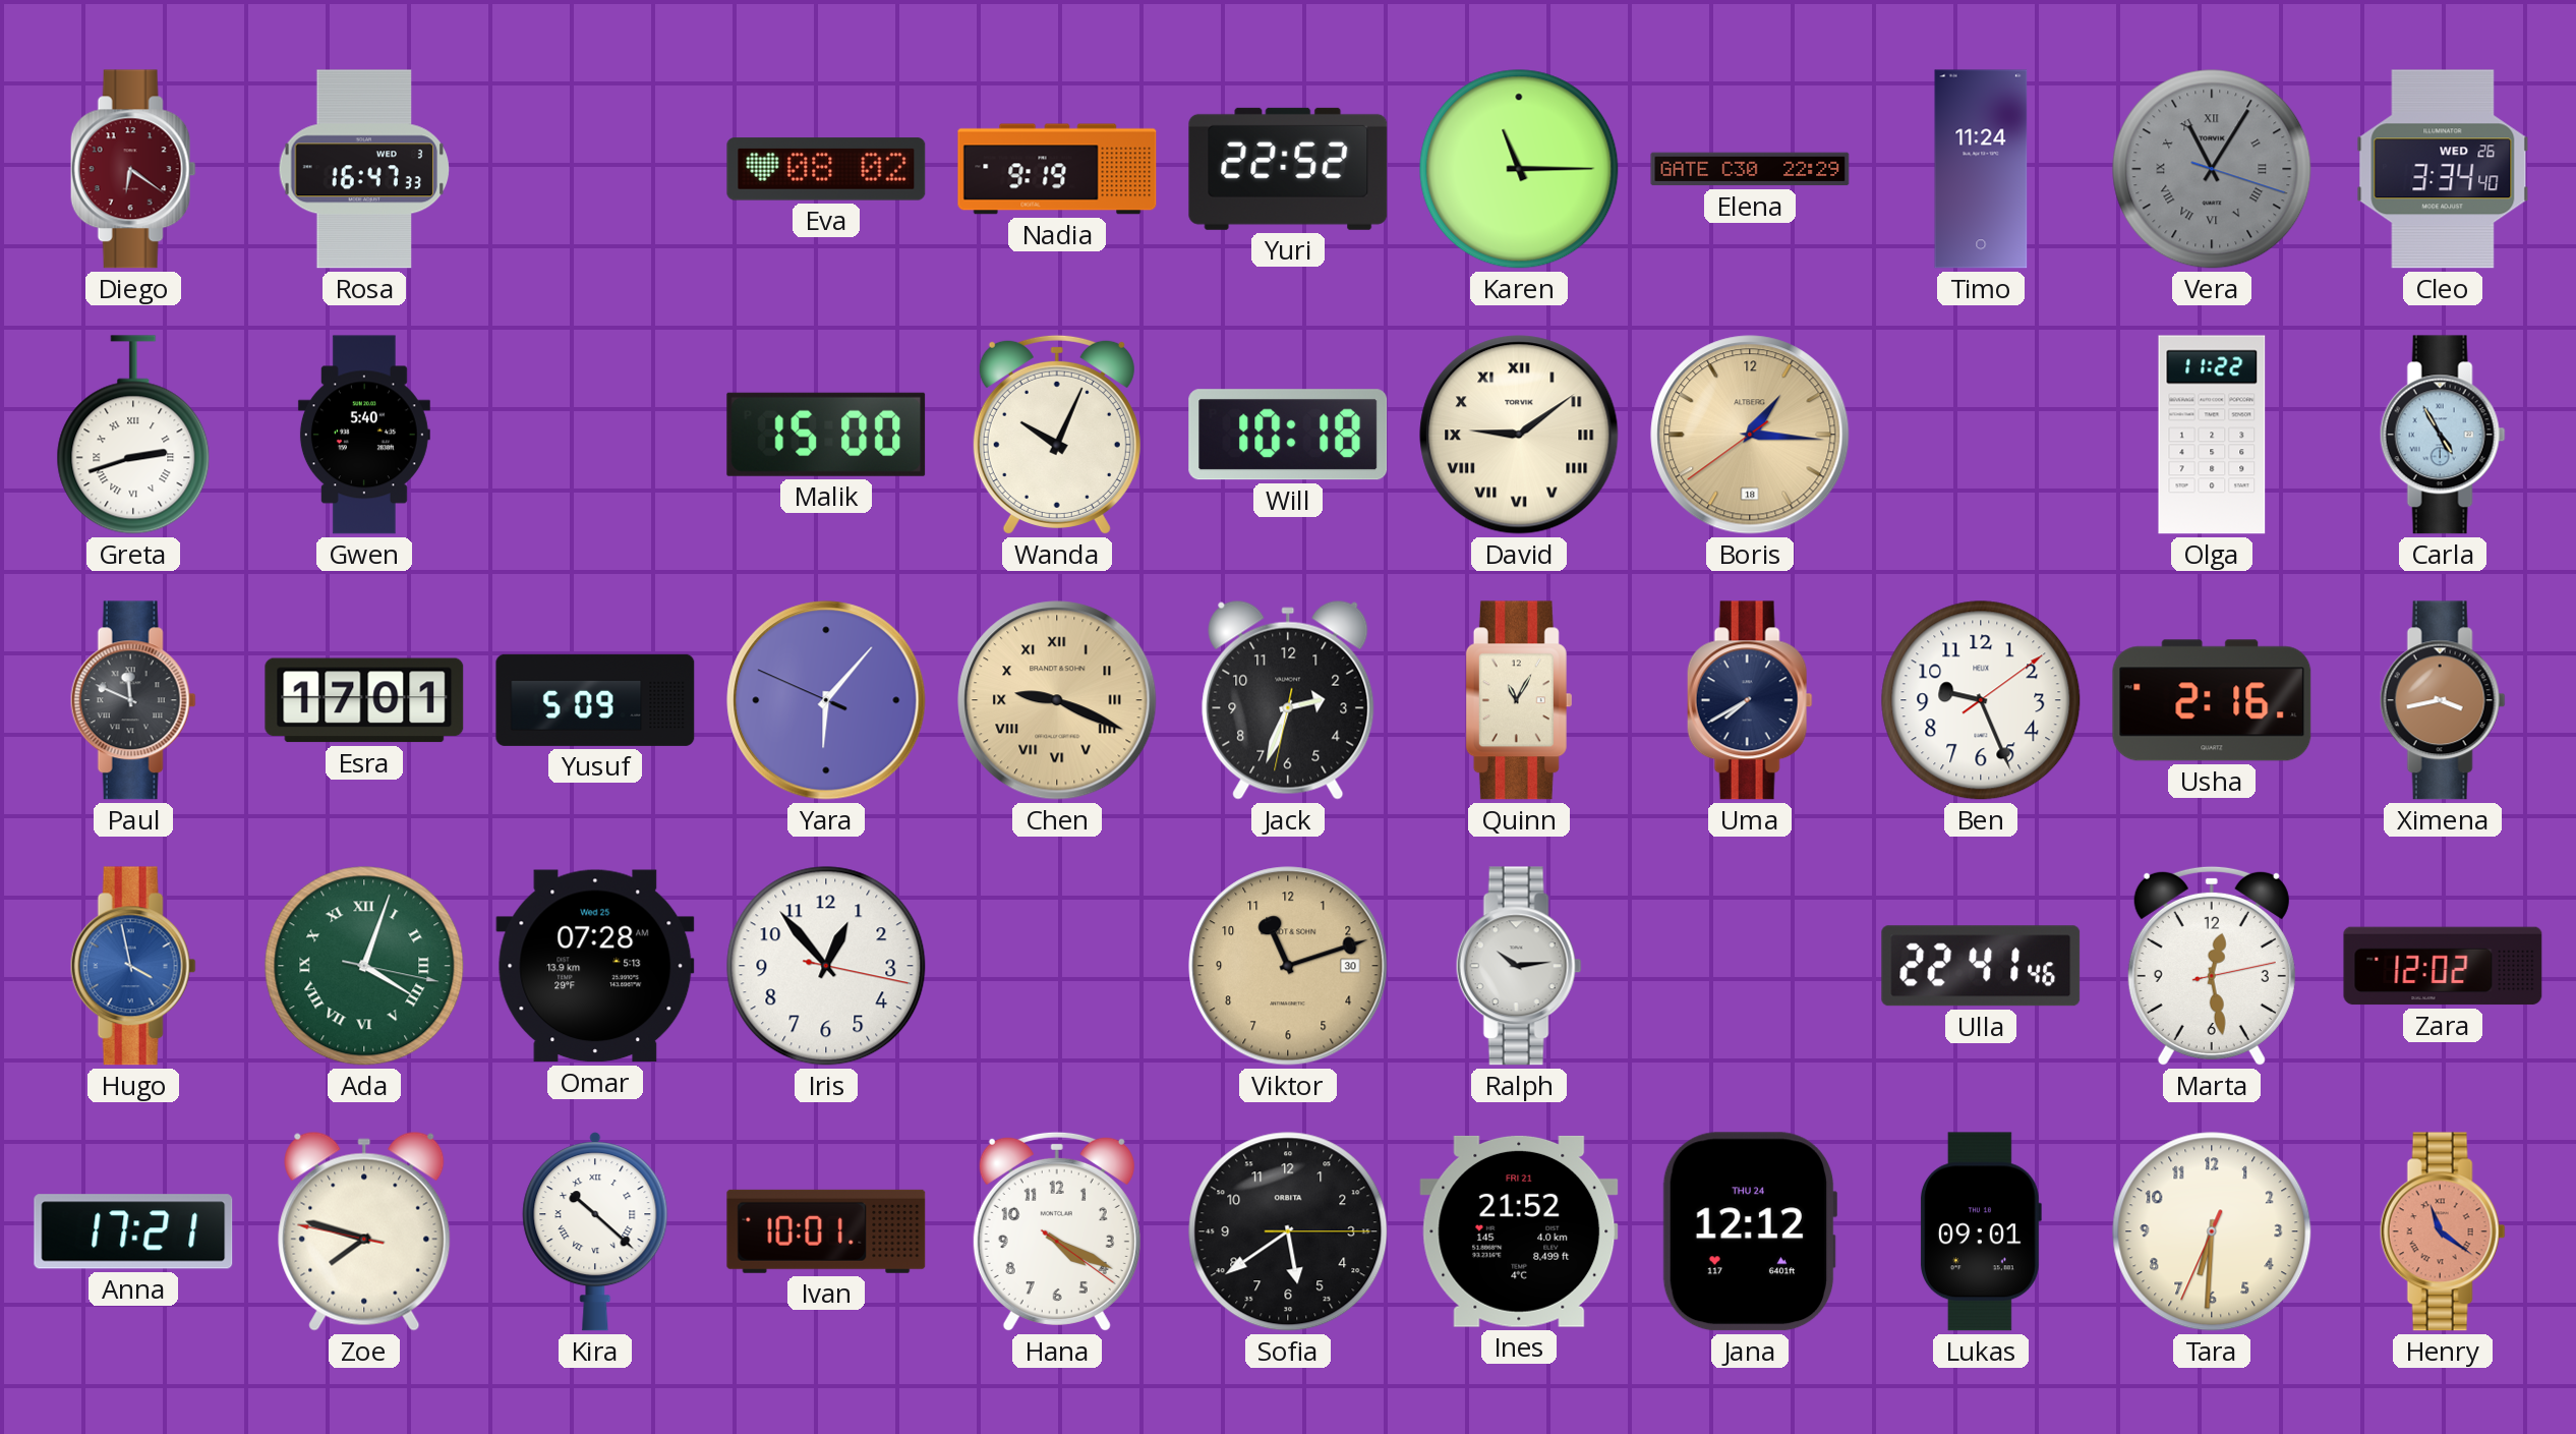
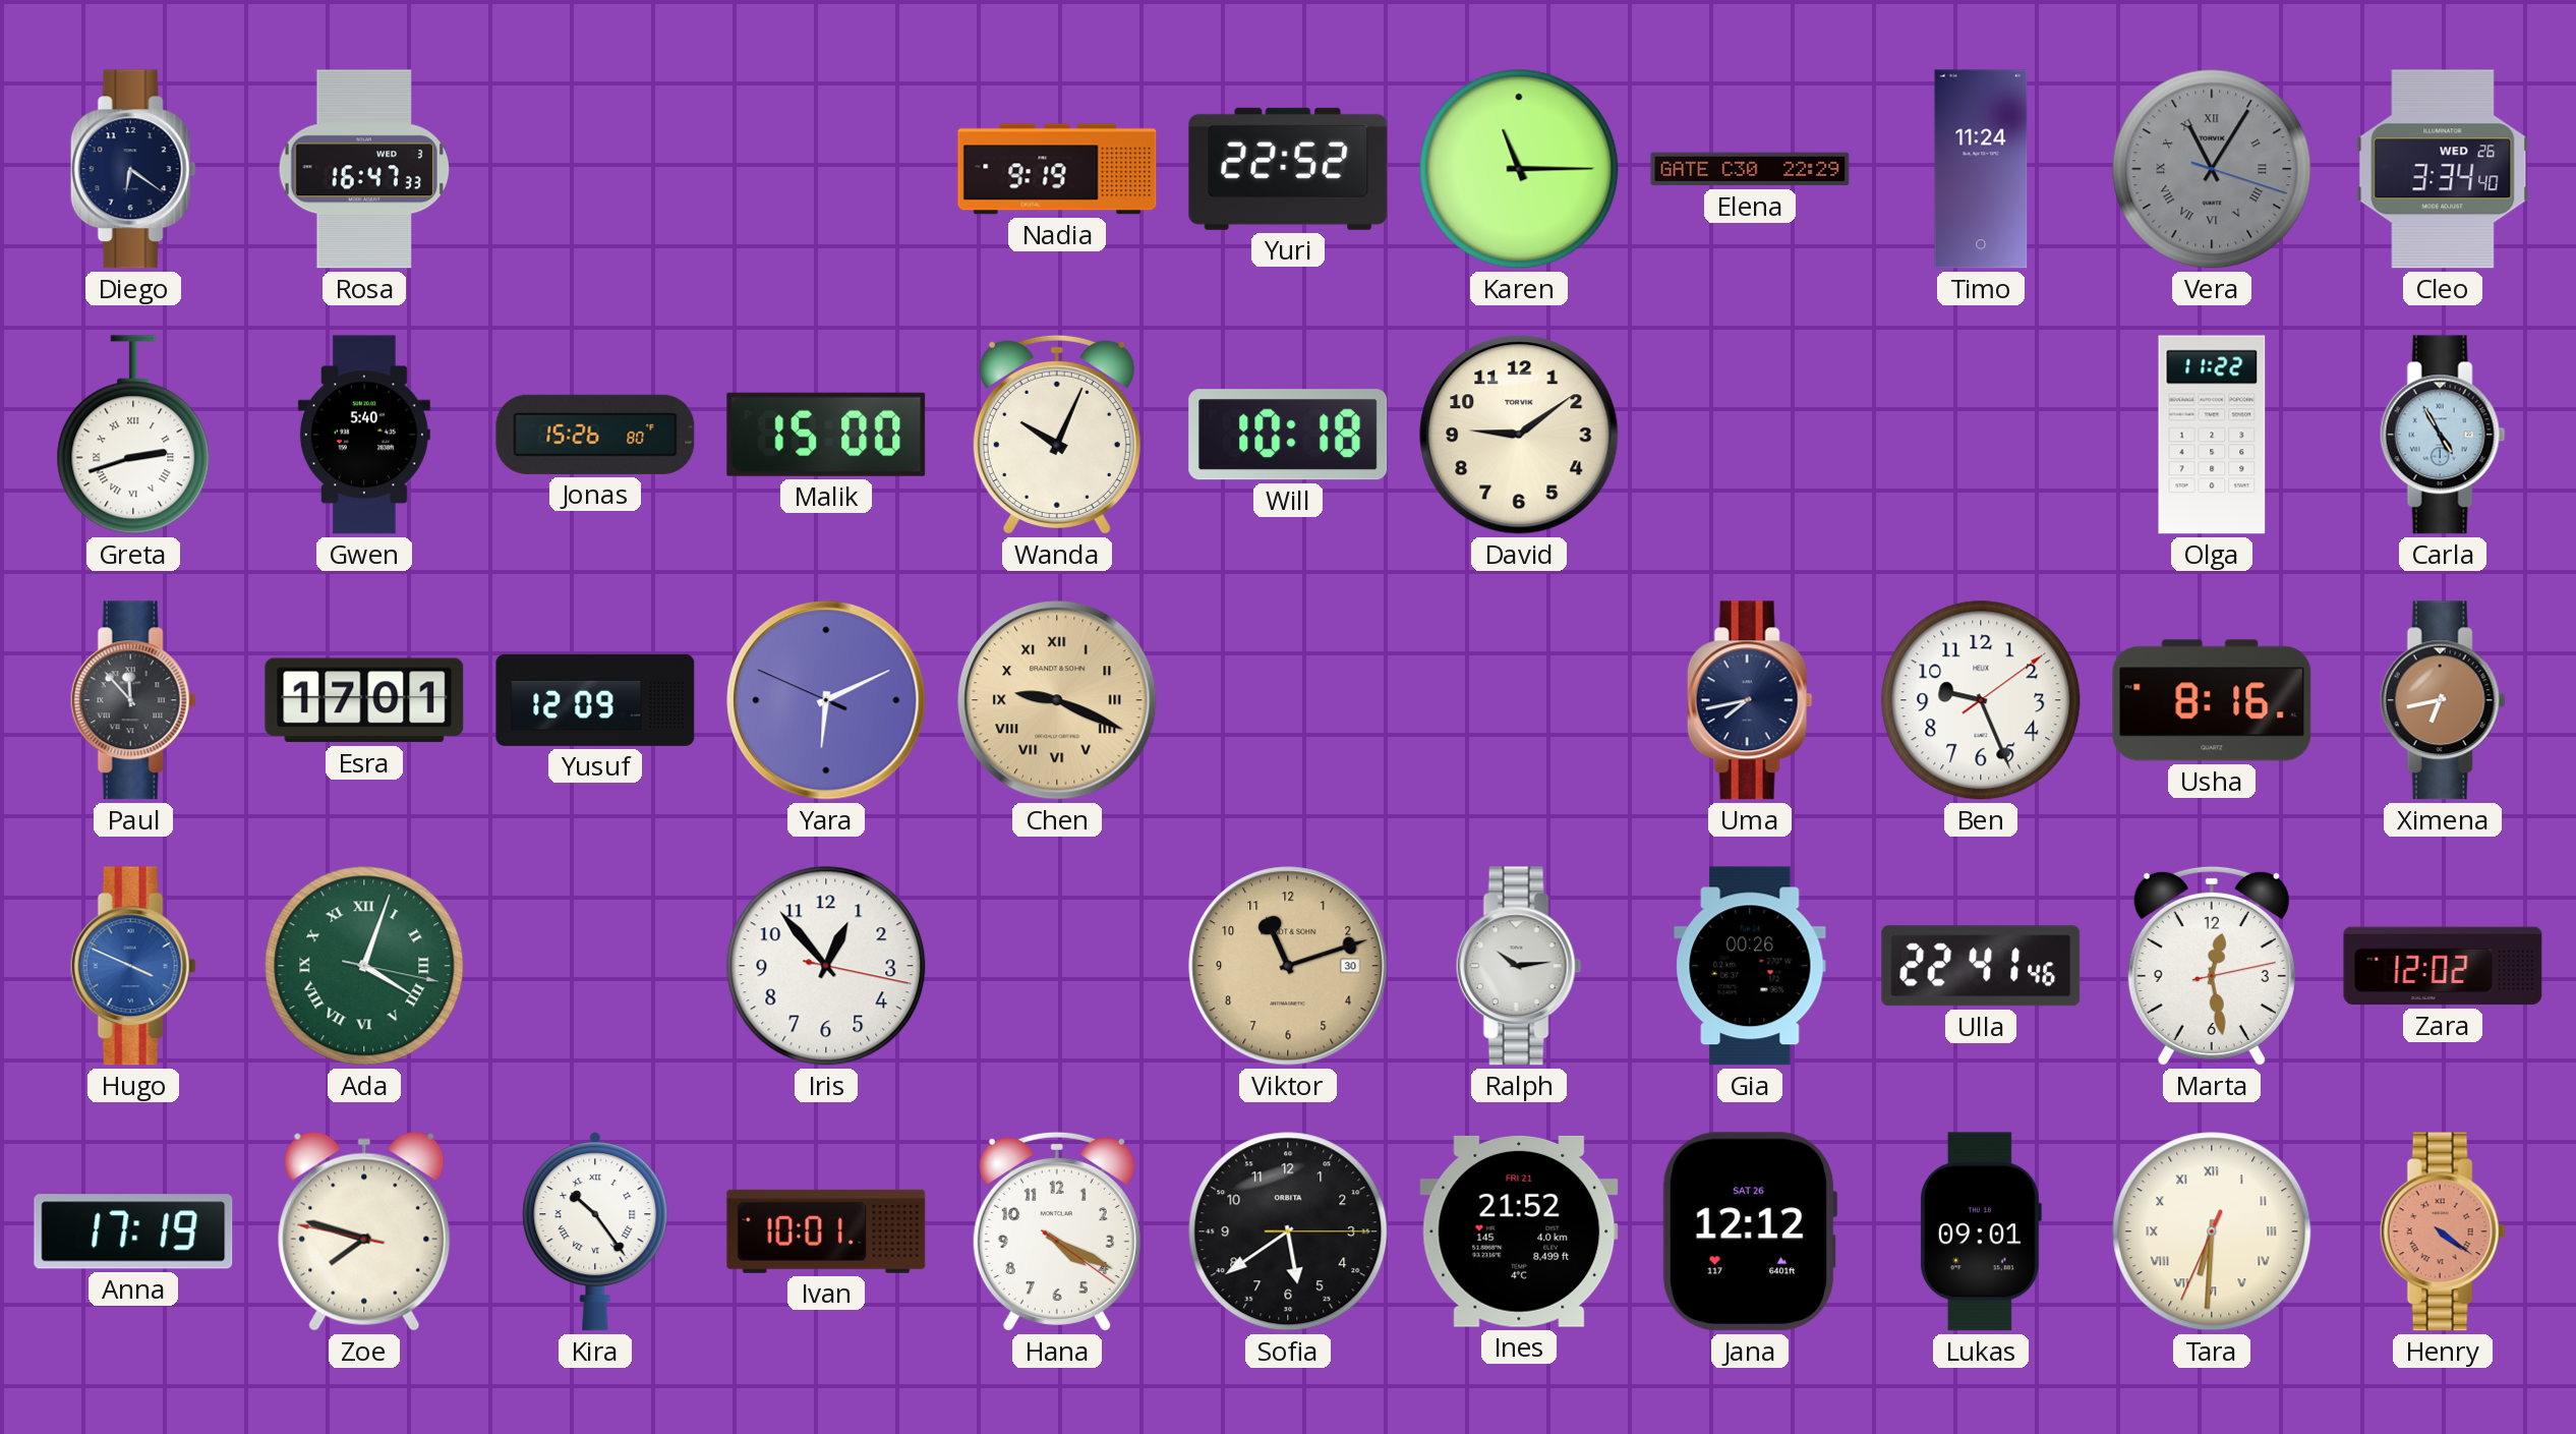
Diego dial: burgundy -> navy (133, 169)
Eva: 08:02 -> none (826, 169)
Jonas: none -> 15:26 (595, 435)
David numerals: Roman -> Arabic (1519, 435)
Boris: 1:15 -> none (1750, 435)
Paul: 11:49 -> 11:53 (133, 700)
Yusuf: 5:09 -> 12:09 (595, 700)
Yara: 6:06 -> 6:10 (826, 700)
Jack: 2:33 -> none (1288, 700)
Quinn: 11:05 -> none (1518, 700)
Uma: 7:40 -> 7:43 (1750, 700)
Usha: 2:16 -> 8:16 (2212, 700)
Ximena: 3:43 -> 6:43 (2443, 700)
Hugo: 3:58 -> 3:49 (133, 966)
Omar: 07:28 -> none (595, 966)
Gia: none -> 00:26 (1750, 966)
Anna: 17:21 -> 17:19 (133, 1231)
Kira: 10:22 -> 10:24 (595, 1231)
Jana date: THU 24 -> SAT 26 (1750, 1231)
Tara numerals: Arabic -> Roman (2212, 1231)
Henry: 11:21 -> 4:21 (2443, 1231)
